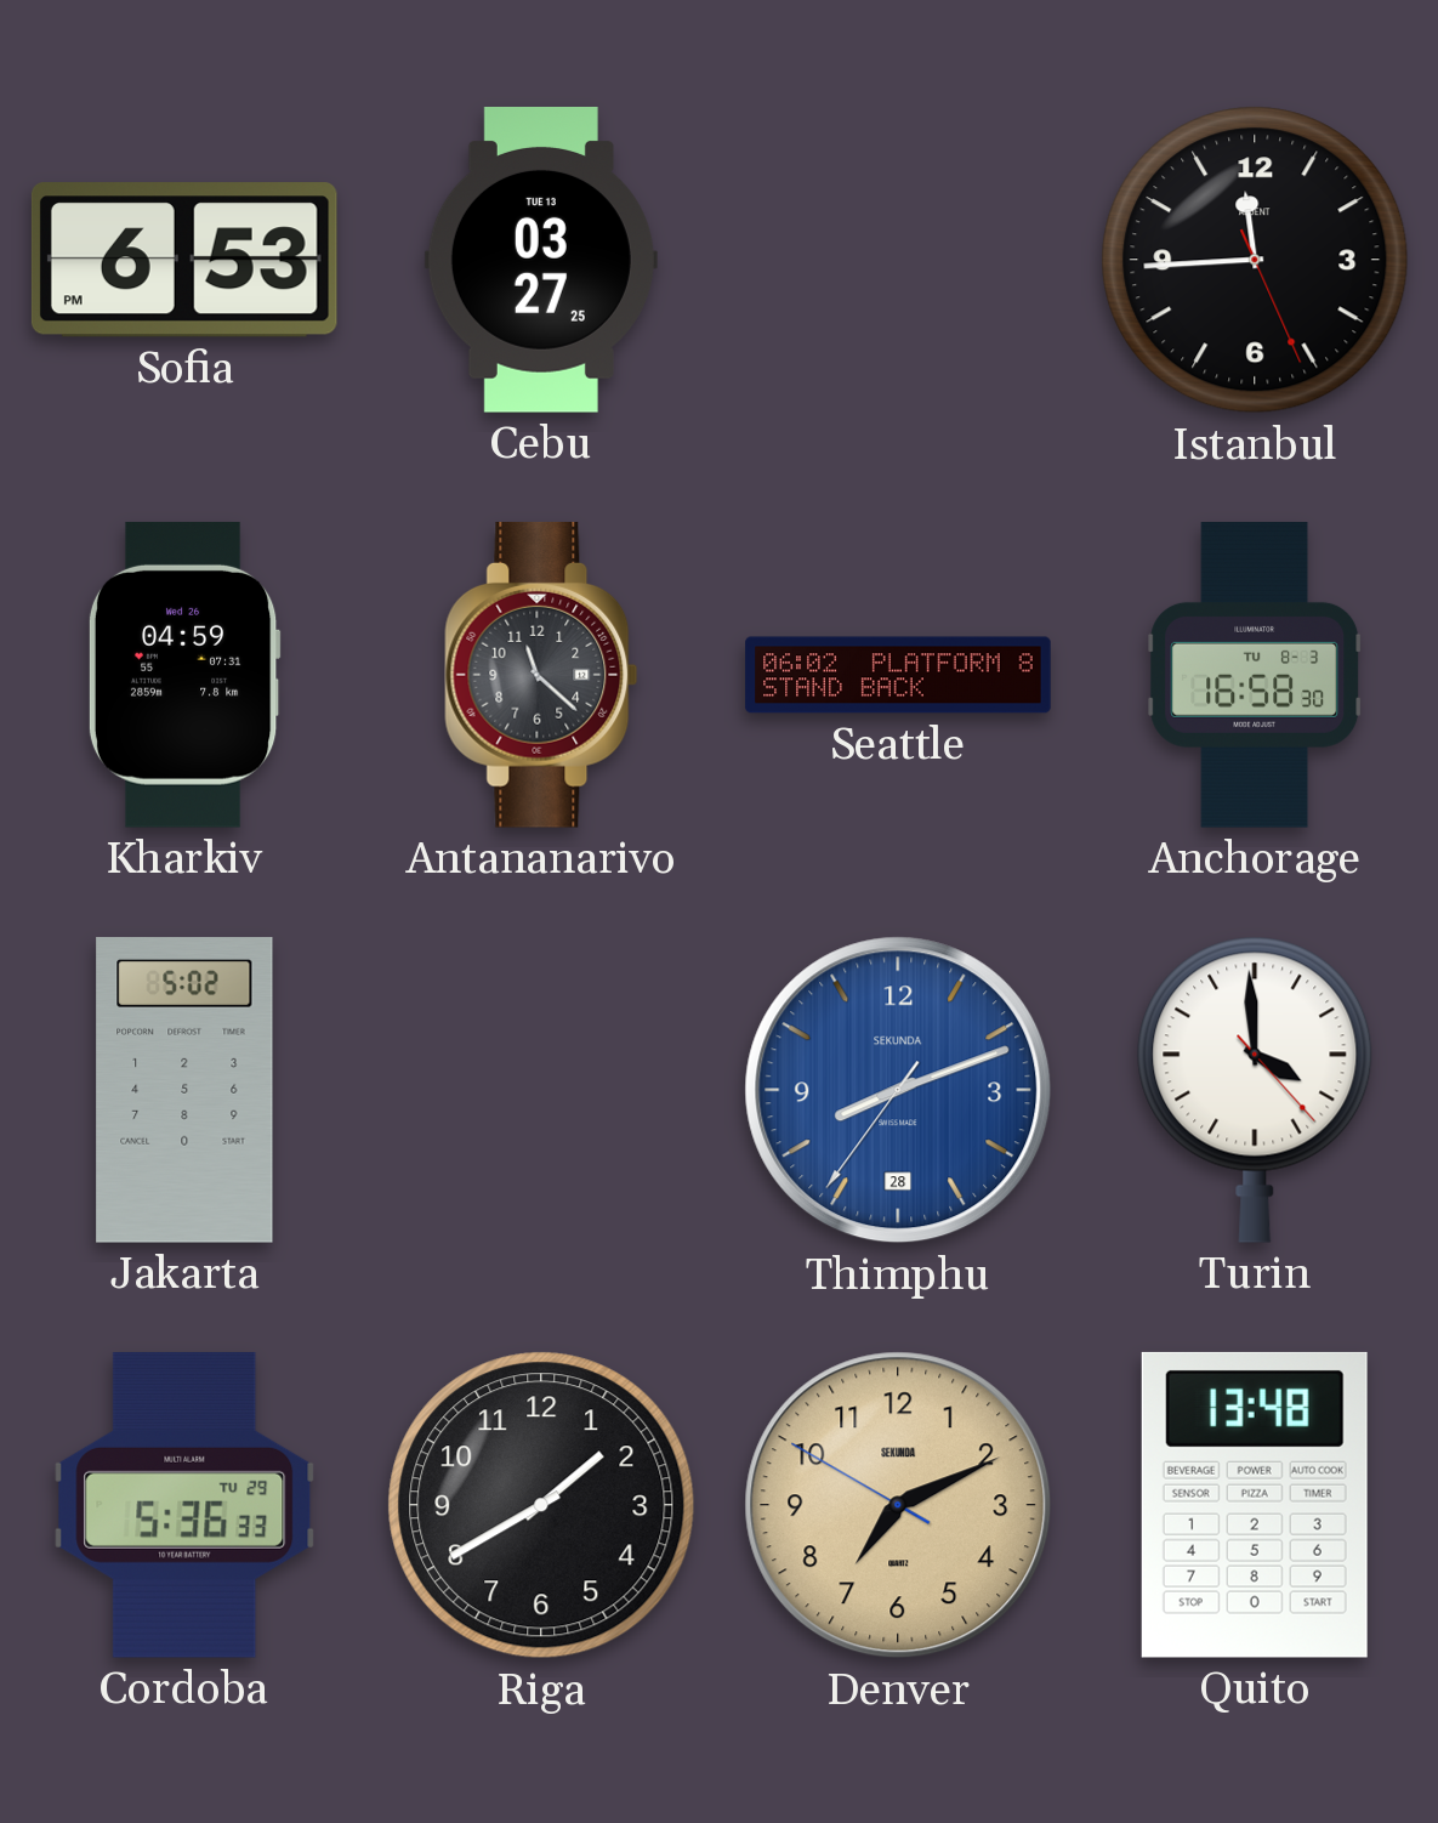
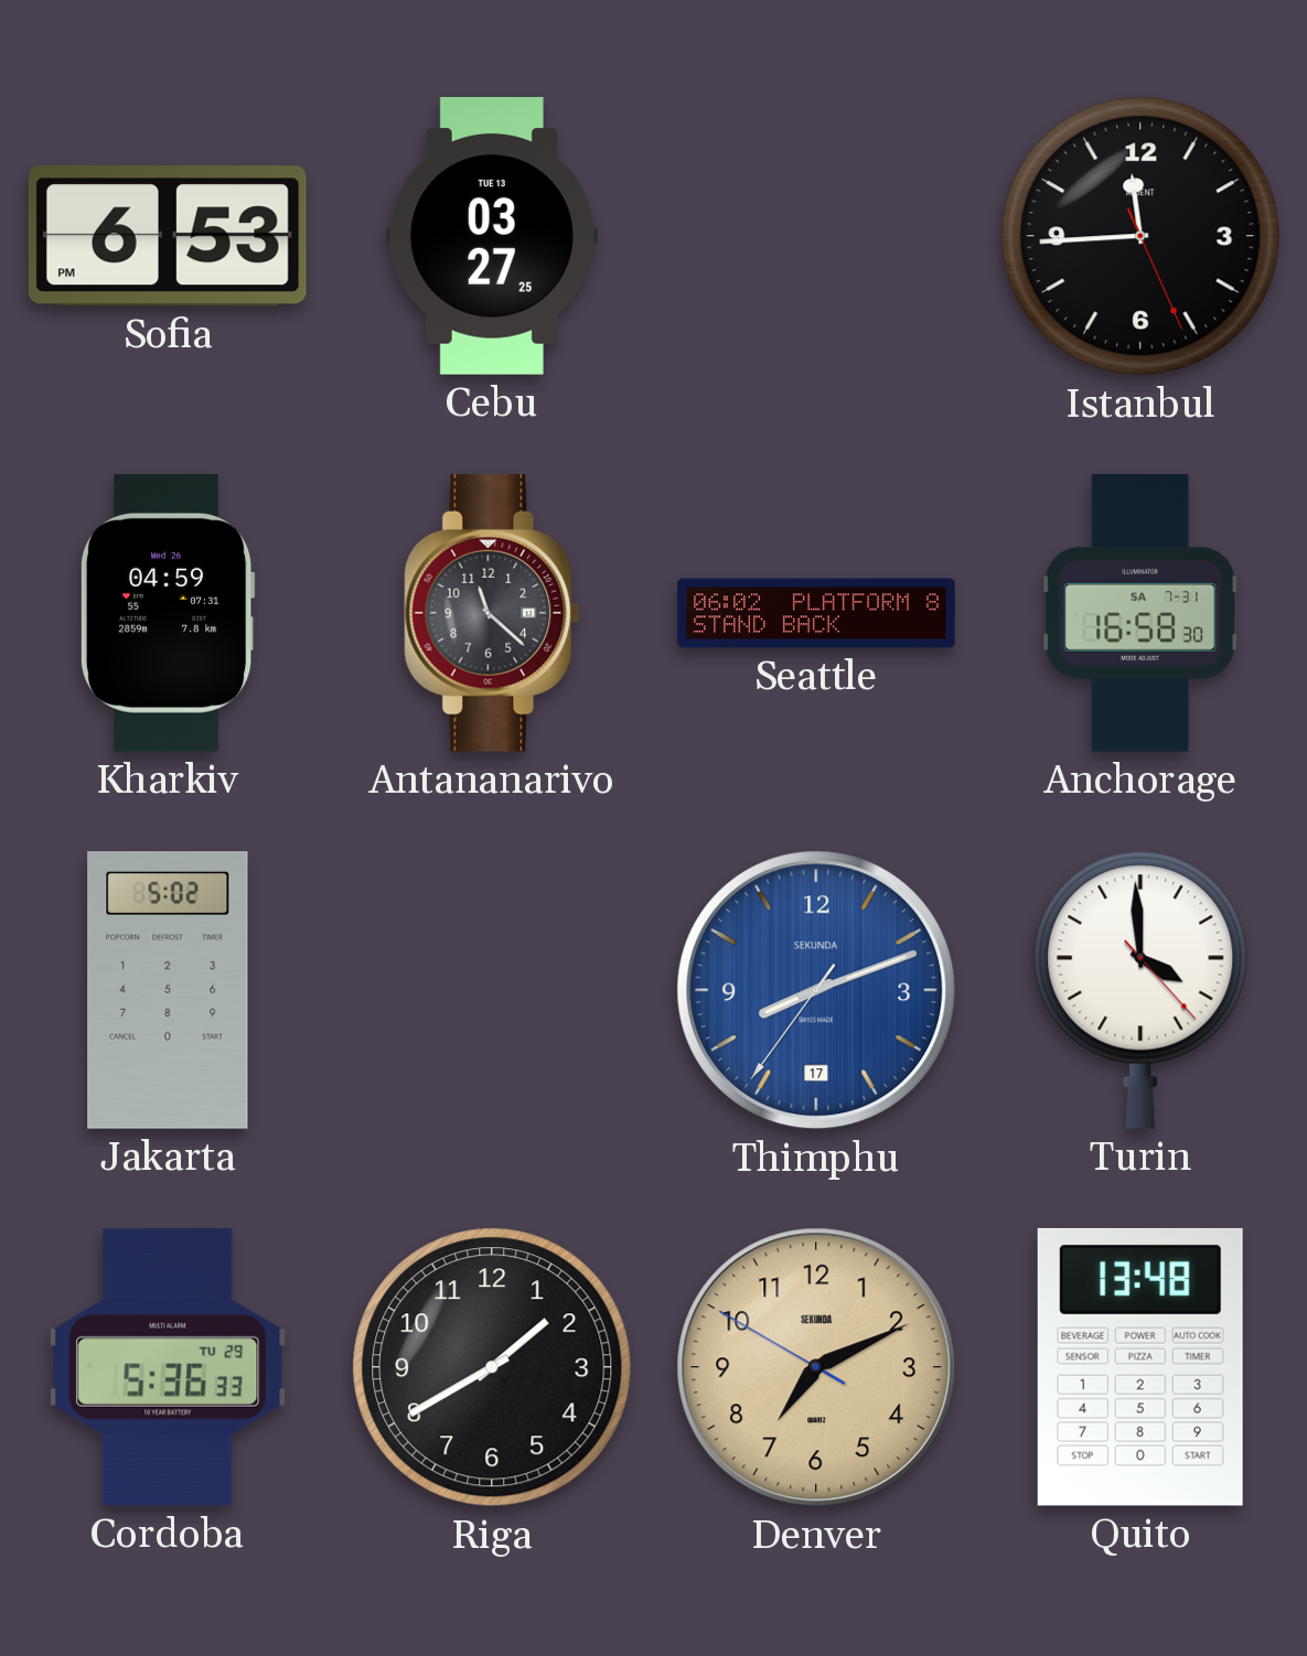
Anchorage date: TU 8-3 -> SA 7-31 (1140, 613)
Thimphu date: 28 -> 17 (816, 990)
